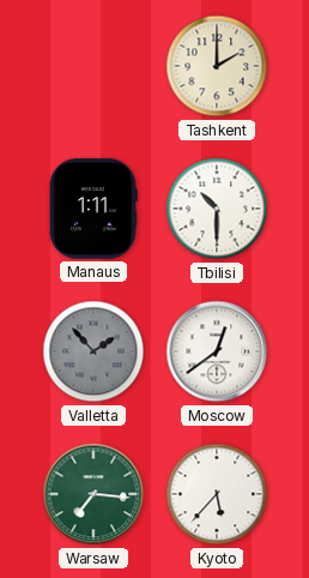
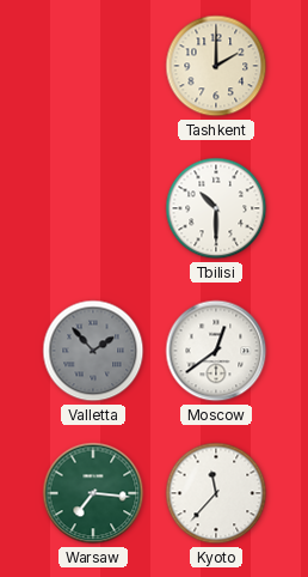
Manaus: 1:11 -> none (93, 209)
Kyoto: 5:37 -> 11:37 (216, 493)
